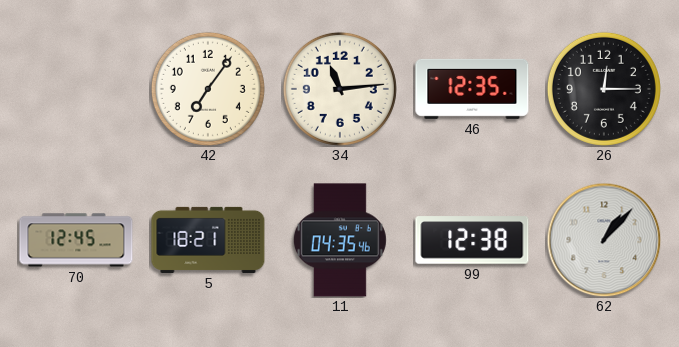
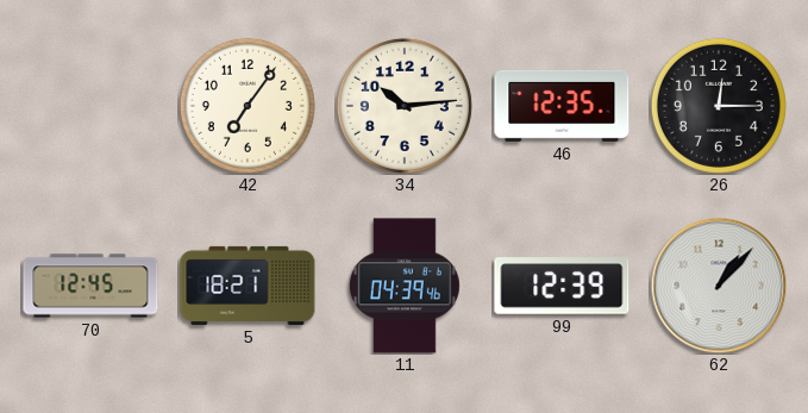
34: 11:14 -> 10:14 (405, 106)
11: 04:35 -> 04:39 (405, 286)
99: 12:38 -> 12:39 (562, 286)
